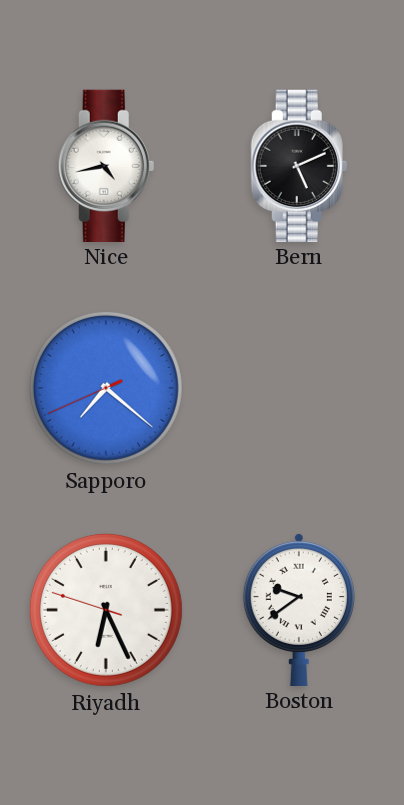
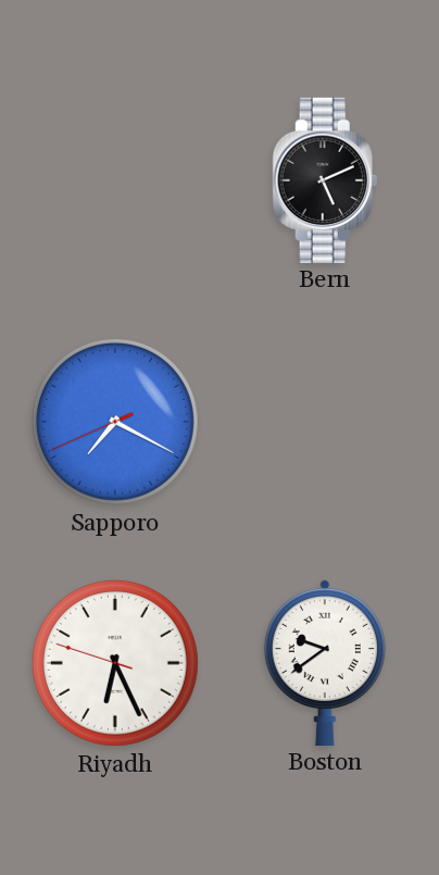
Nice: 4:43 -> none (106, 165)
Sapporo: 7:21 -> 7:19 (115, 422)
